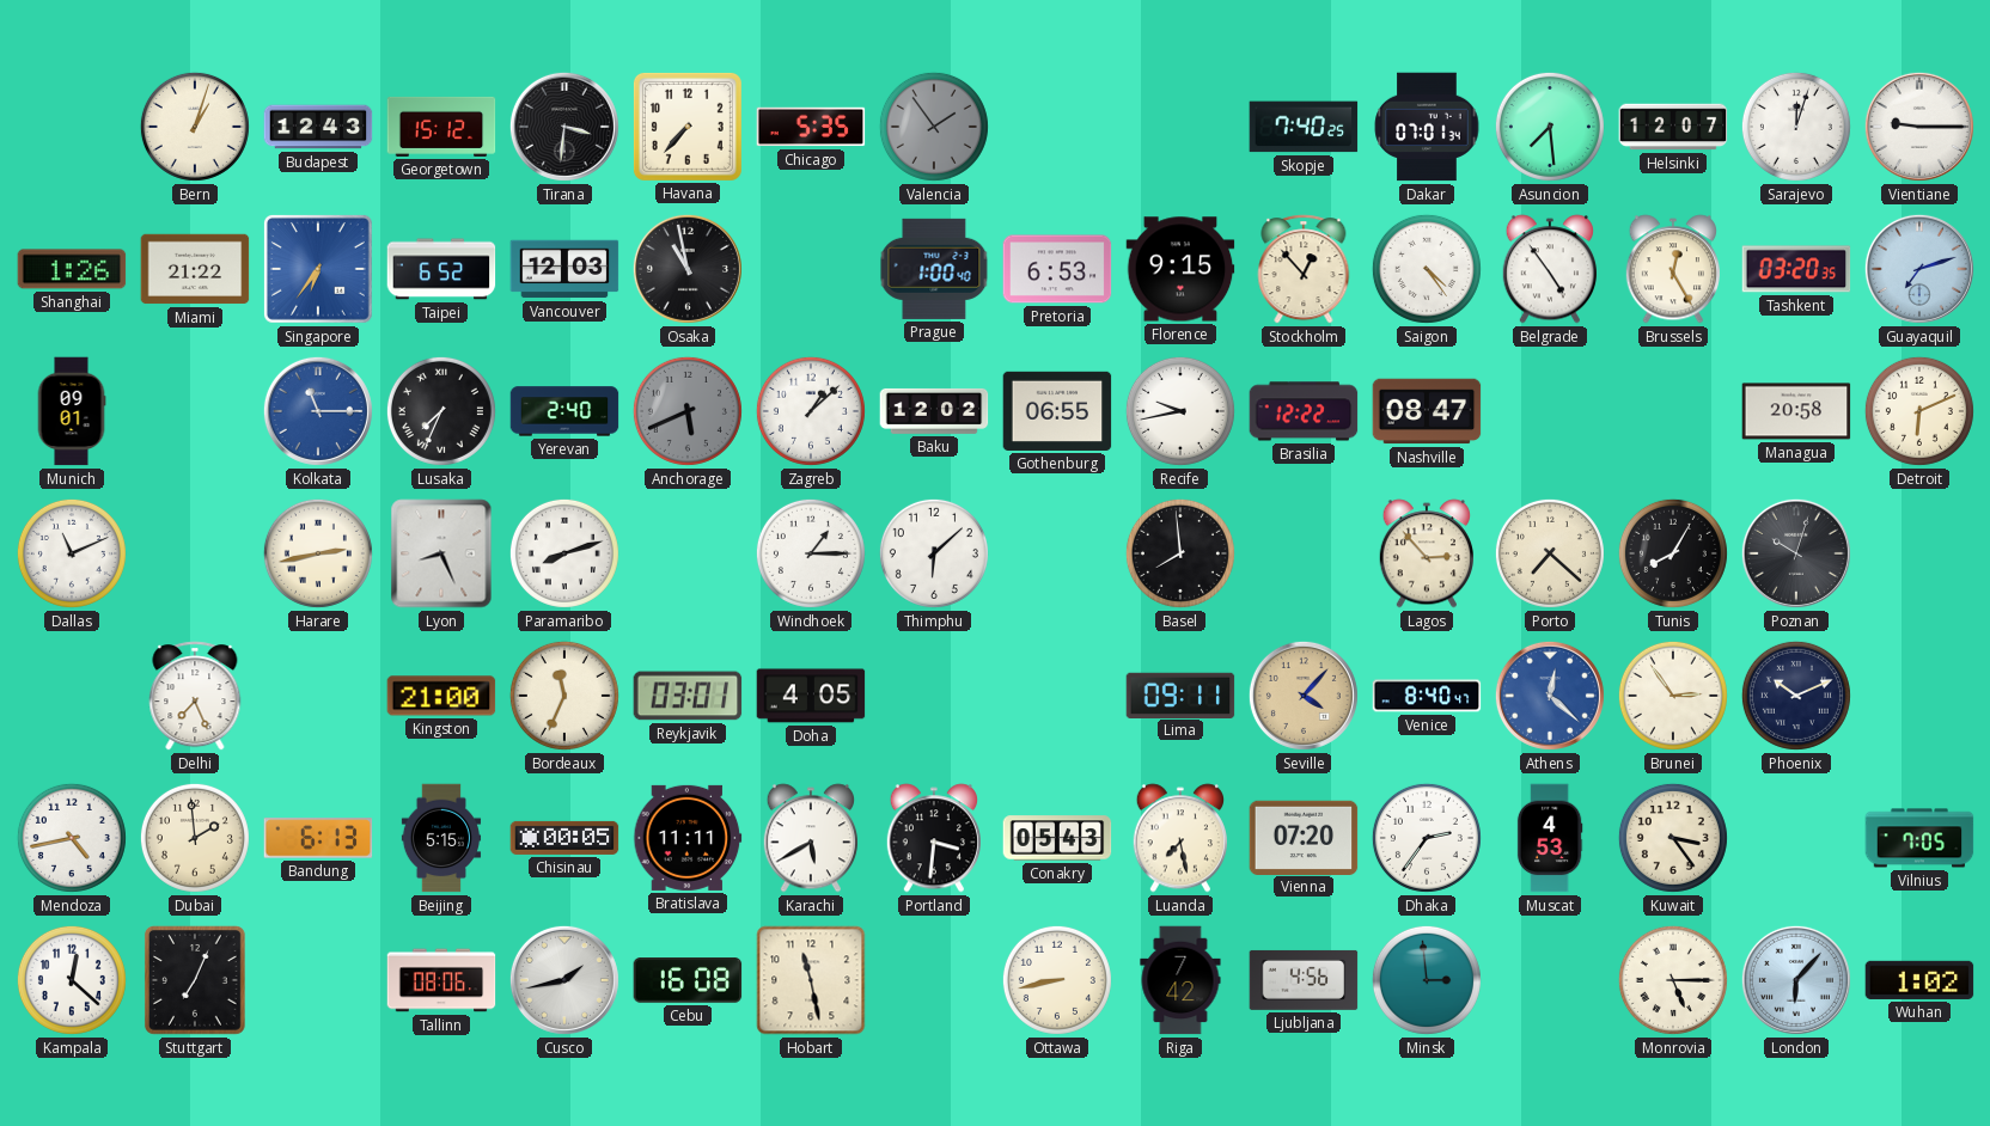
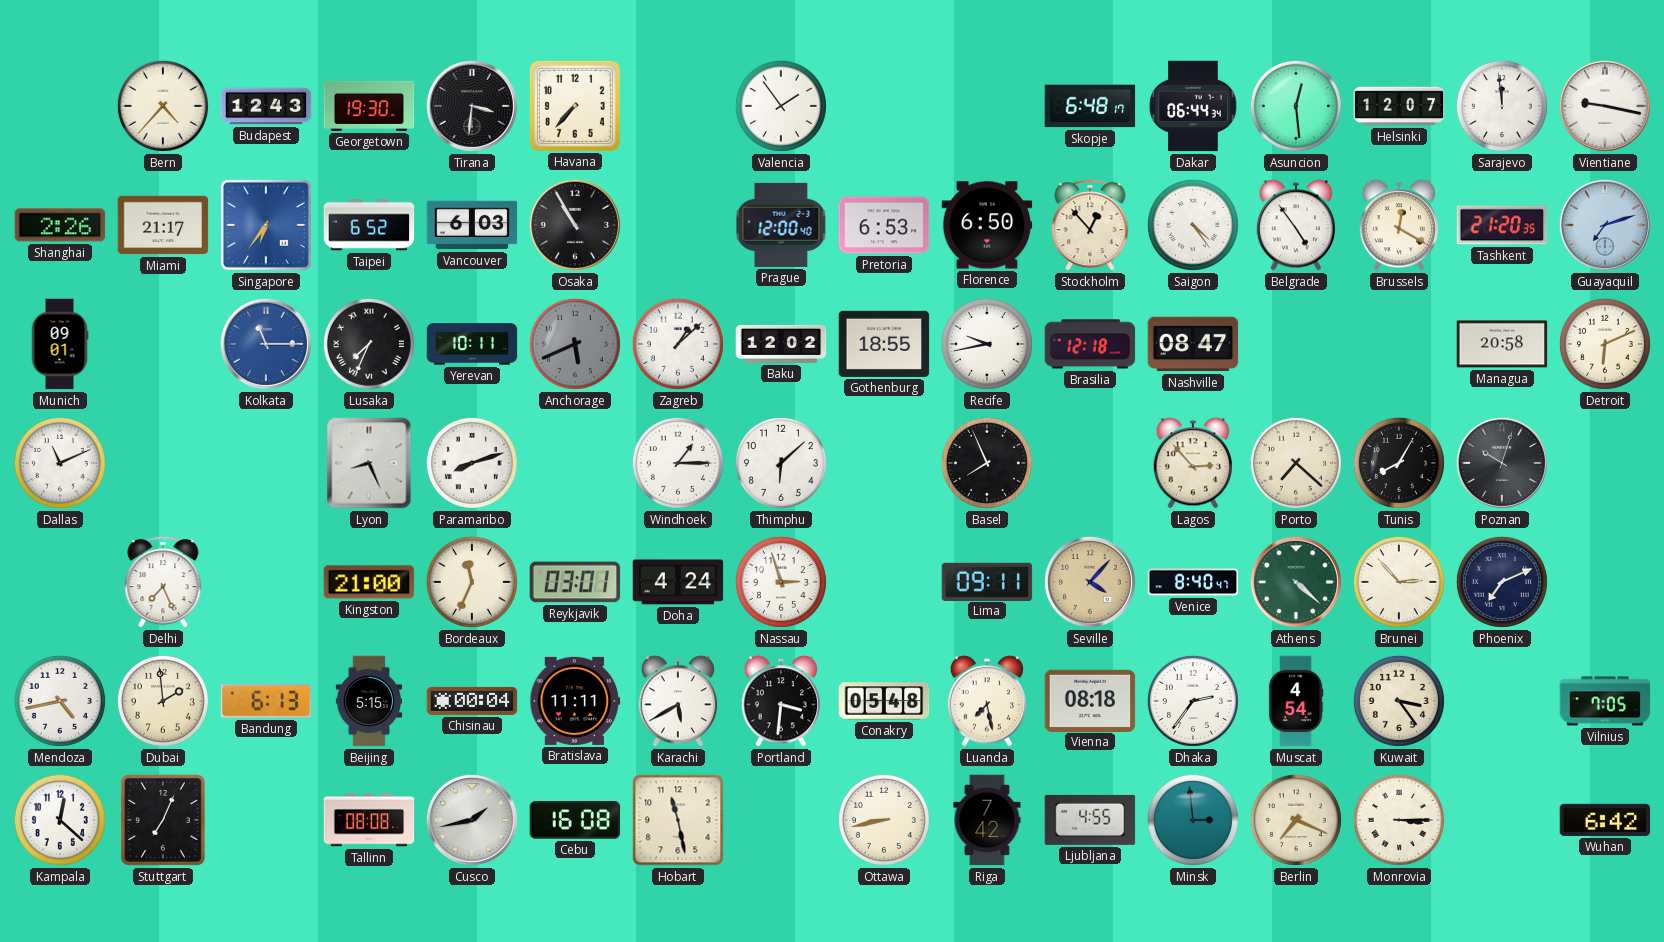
Bern: 1:03 -> 4:37 (163, 106)
Georgetown: 15:12 -> 19:30 (369, 106)
Chicago: 5:35 -> none (811, 127)
Valencia dial: grey -> white (781, 106)
Skopje: 7:40 -> 6:48 (1090, 106)
Dakar: 07:01 -> 06:44 (1193, 106)
Asuncion: 7:29 -> 12:29 (1296, 106)
Sarajevo: 12:03 -> 11:59 (1502, 106)
Vientiane: 9:15 -> 9:17 (1605, 106)
Shanghai: 1:26 -> 2:26 (60, 225)
Miami: 21:22 -> 21:17 (163, 225)
Vancouver: 12:03 -> 6:03 (472, 225)
Osaka: 10:58 -> 10:55 (575, 225)
Prague: 1:00 -> 12:00 (781, 225)
Florence: 9:15 -> 6:50 (987, 225)
Brussels: 12:25 -> 12:20 (1398, 225)
Tashkent: 03:20 -> 21:20 (1502, 225)
Yerevan: 2:40 -> 10:11 (472, 344)
Gothenburg: 06:55 -> 18:55 (884, 344)
Brasilia: 12:22 -> 12:18 (1090, 344)
Harare: 2:43 -> none (318, 553)
Basel: 7:59 -> 7:56 (987, 463)
Doha: 4:05 -> 4:24 (678, 582)
Nassau: none -> 2:57 (781, 582)
Athens: 12:22 -> 4:22 (1296, 582)
Athens dial: blue -> green (1296, 582)
Brunei: 2:54 -> 2:53 (1399, 582)
Phoenix: 10:11 -> 7:11 (1502, 582)
Chisinau: 00:05 -> 00:04 (472, 701)
Conakry: 05:43 -> 05:48 (884, 701)
Vienna: 07:20 -> 08:18 (1090, 700)
Muscat: 4:53 -> 4:54 (1296, 701)
Tallinn: 08:06 -> 08:08 (369, 820)
Ljubljana: 4:56 -> 4:55 (1090, 820)
Berlin: none -> 7:19 (1296, 820)
Monrovia: 5:15 -> 3:15 (1399, 820)
London: 6:07 -> none (1796, 980)
Wuhan: 1:02 -> 6:42 (1605, 820)
